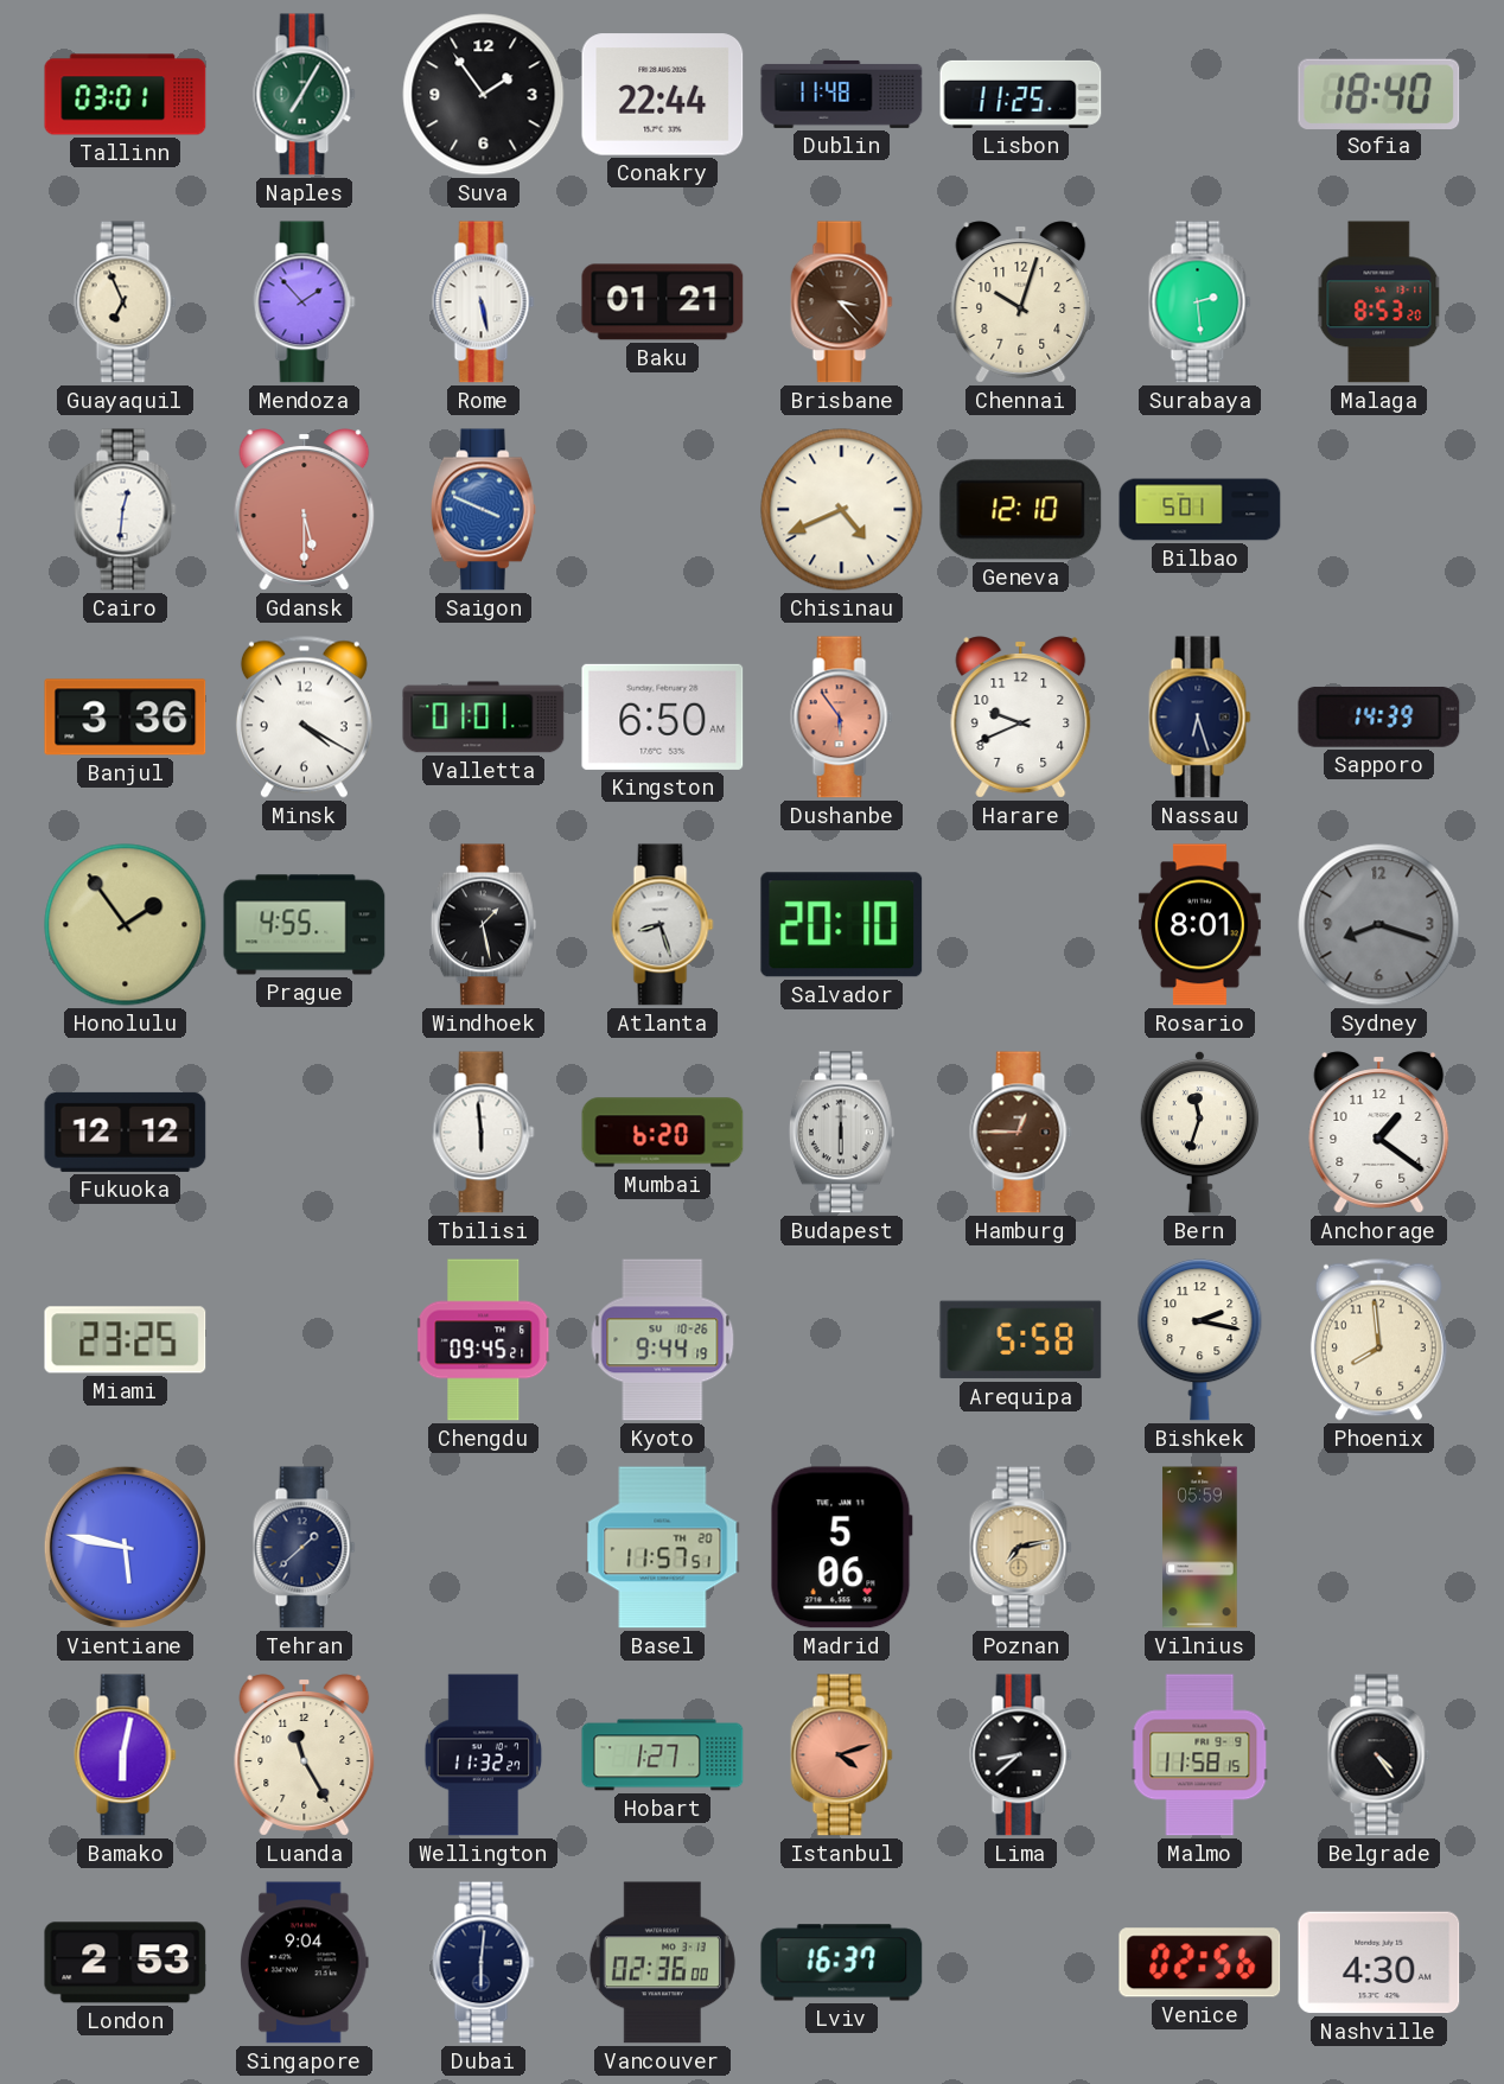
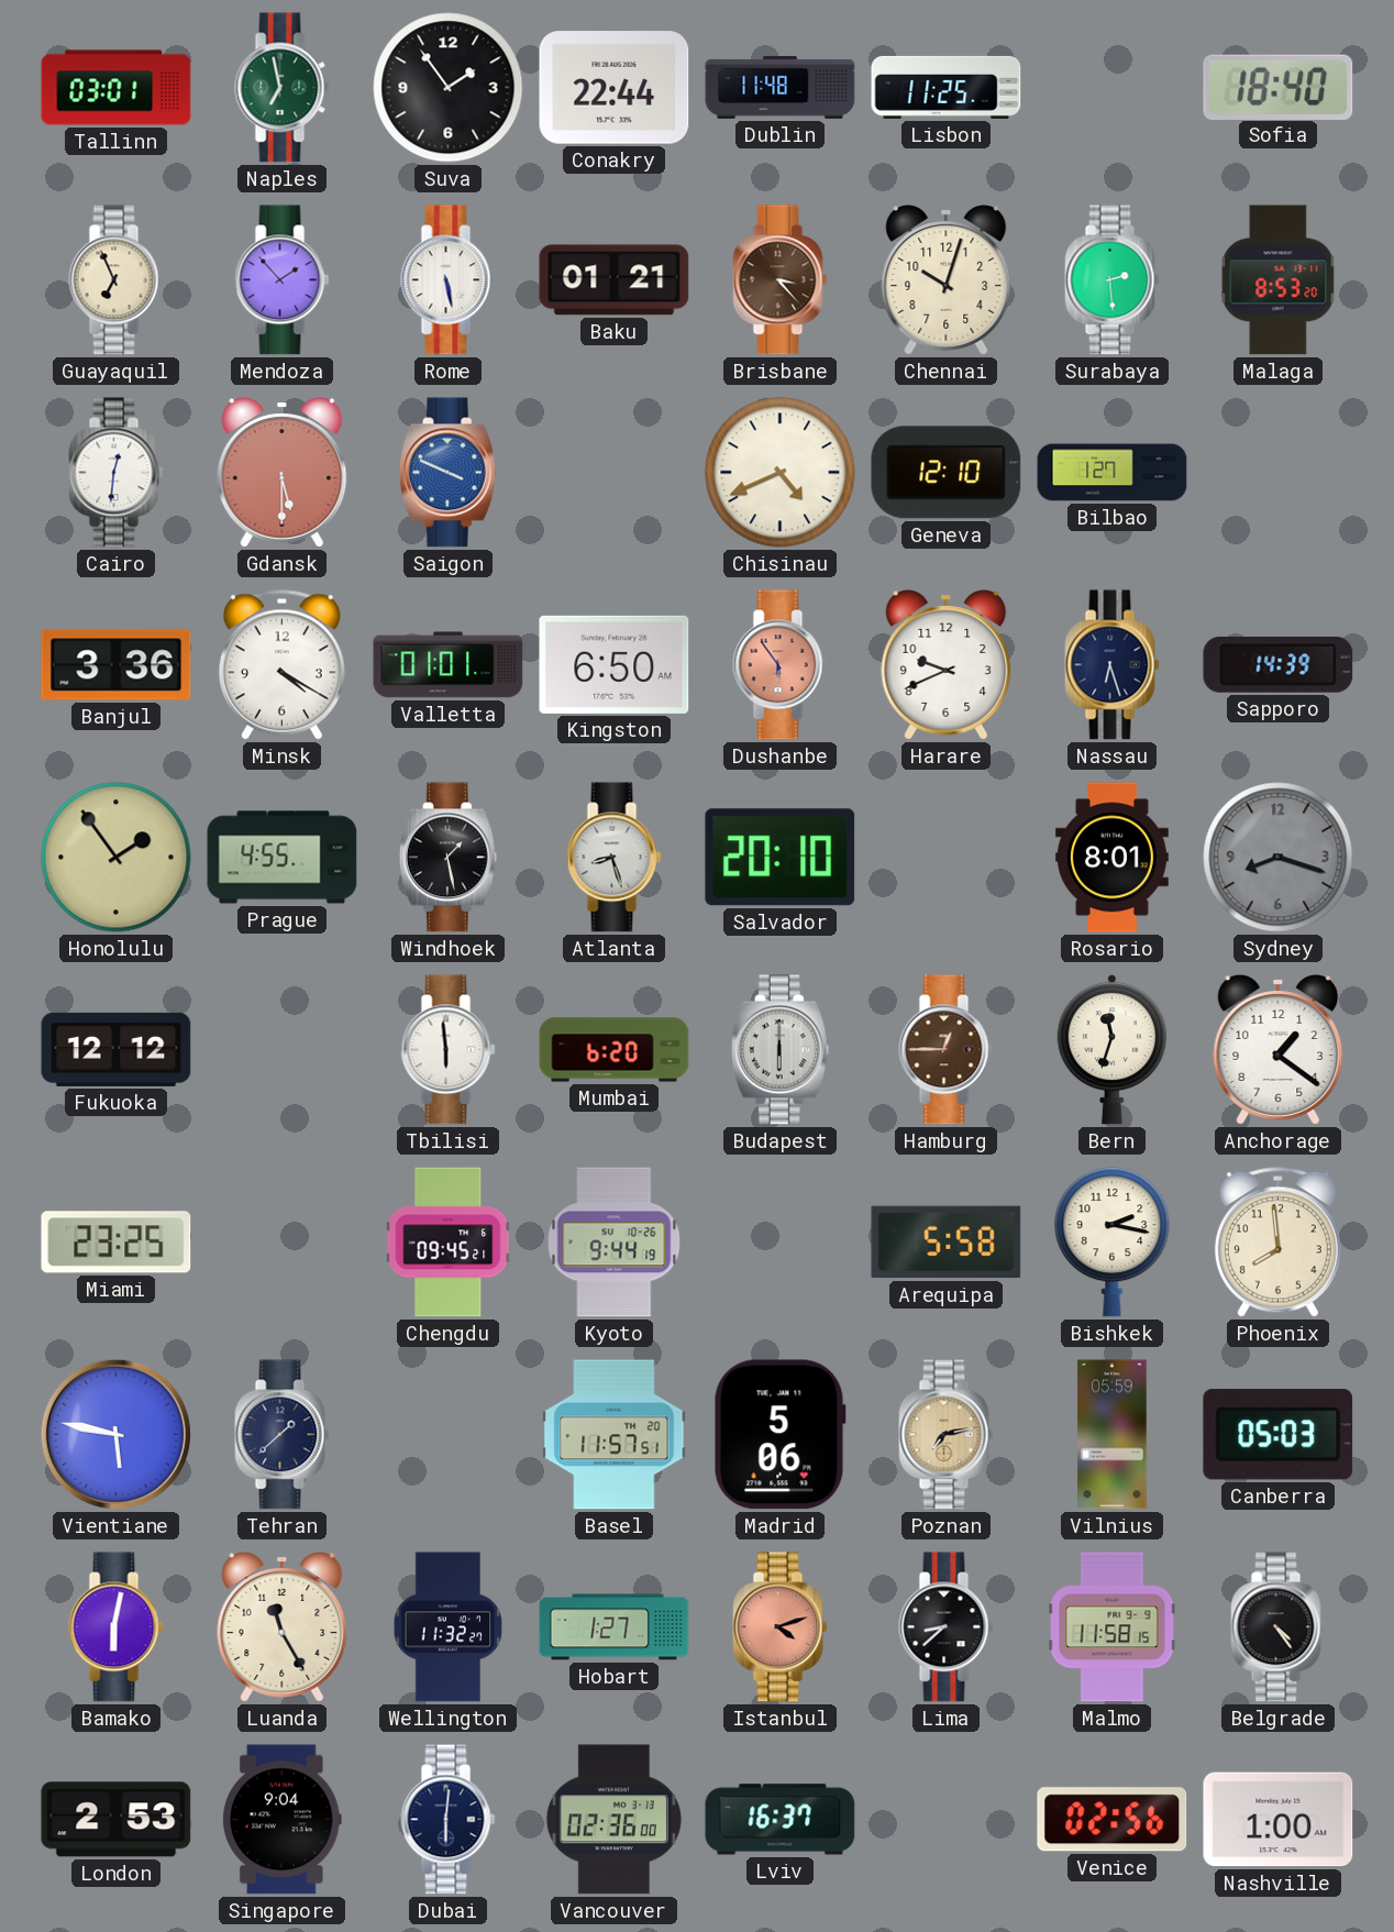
Naples: 7:05 -> 6:58 (283, 88)
Bilbao: 5:01 -> 1:27 (1113, 473)
Canberra: none -> 05:03 (1279, 1435)
Nashville: 4:30 -> 1:00 (1279, 1820)
